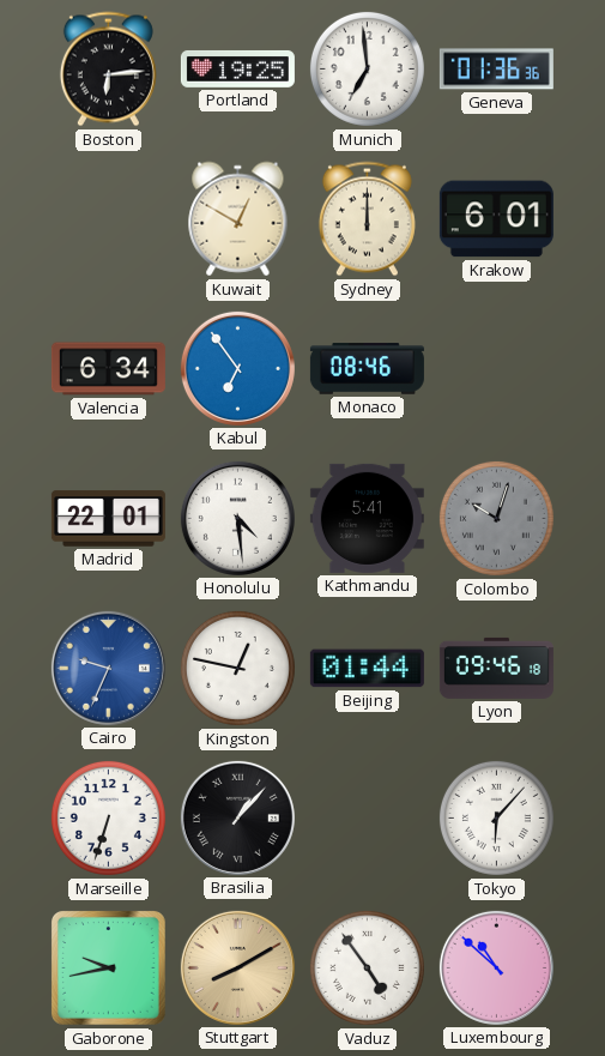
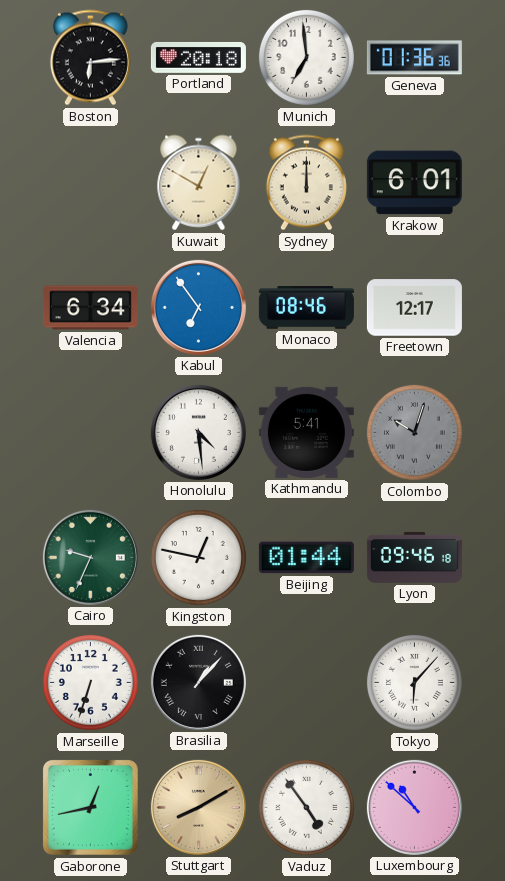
Portland: 19:25 -> 20:18 (198, 57)
Freetown: none -> 12:17 (414, 308)
Madrid: 22:01 -> none (108, 519)
Cairo dial: blue -> green (90, 557)
Gaborone: 9:43 -> 12:43 (91, 808)
